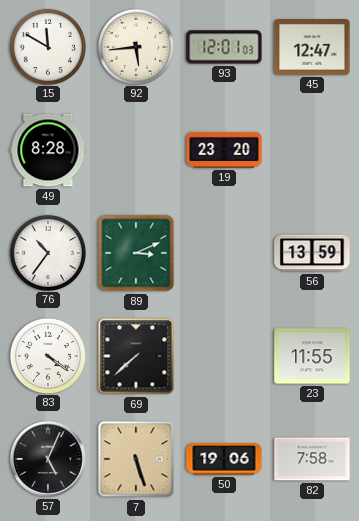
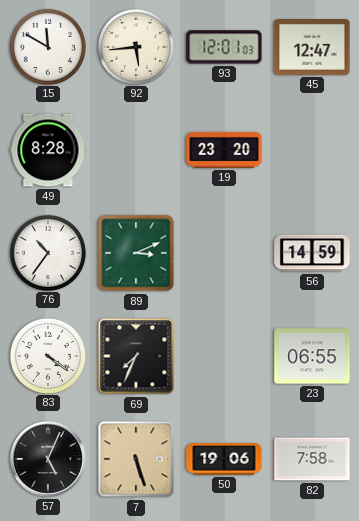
56: 13:59 -> 14:59 (312, 253)
69: 7:38 -> 7:34 (136, 356)
23: 11:55 -> 06:55 (312, 356)
